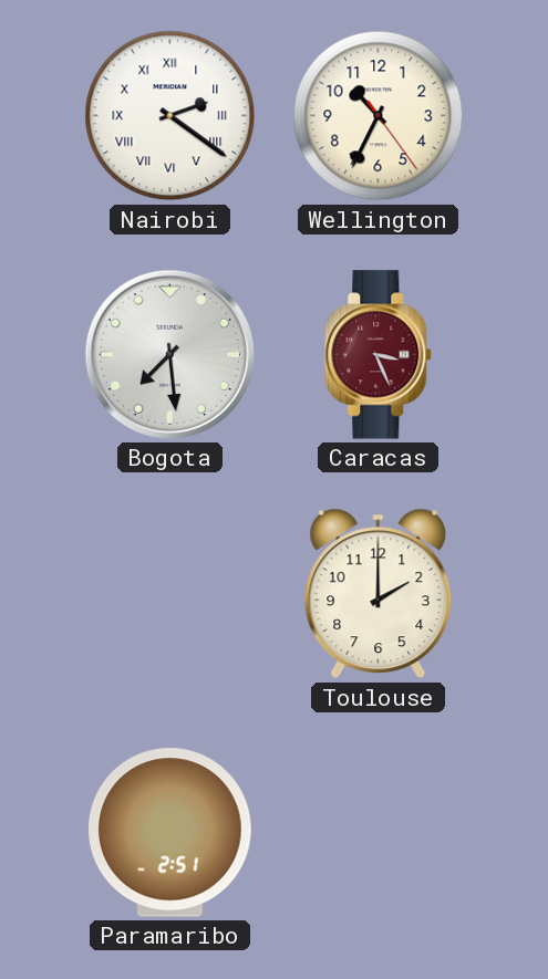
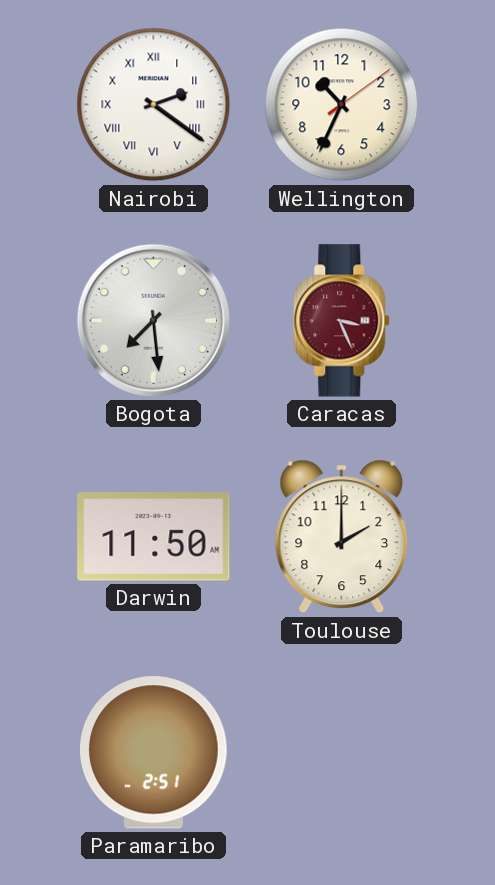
Wellington: 10:34:24 -> 10:34:09 (342, 105)
Darwin: none -> 11:50 (154, 537)
